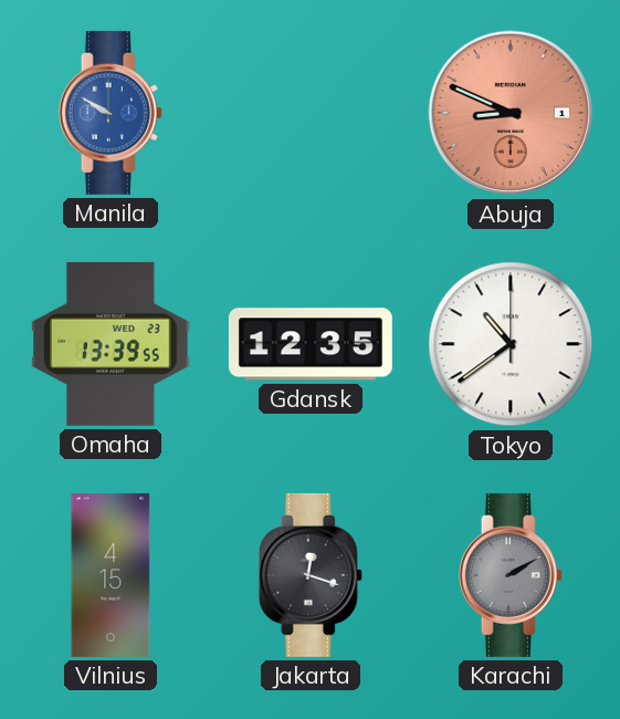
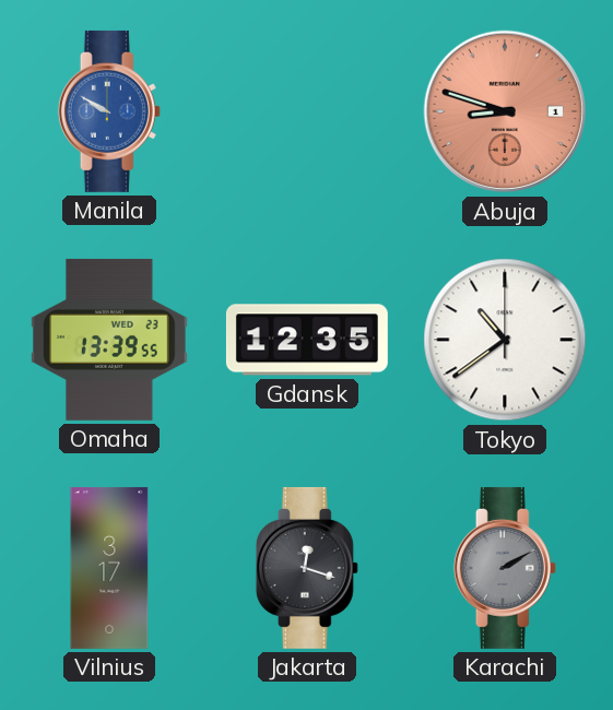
Abuja: 8:49 -> 8:48 (505, 111)
Vilnius: 4:15 -> 3:17 (109, 568)
